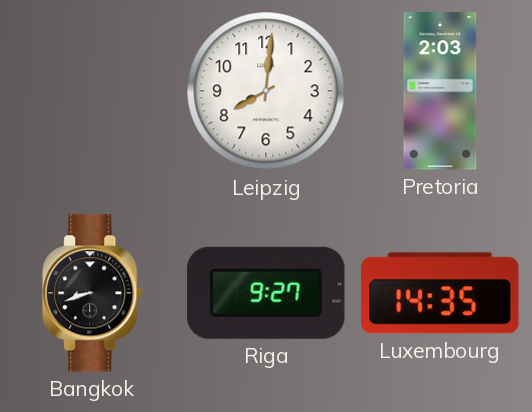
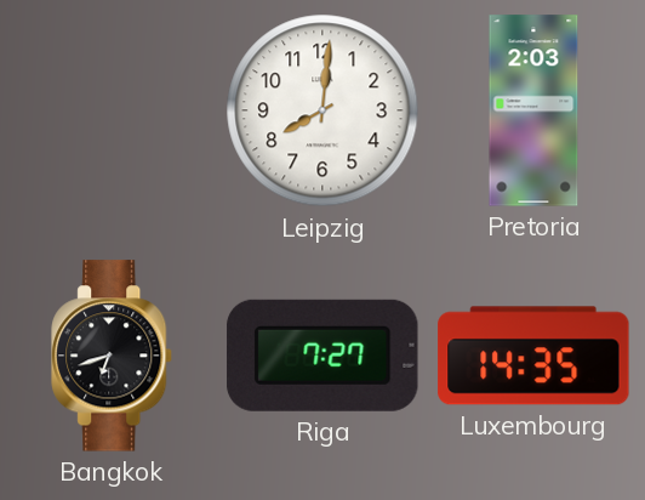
Bangkok: 8:42 -> 6:42 (113, 356)
Riga: 9:27 -> 7:27 (322, 356)
